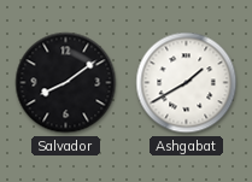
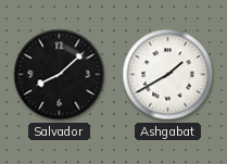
Salvador: 8:09 -> 8:08 (60, 75)
